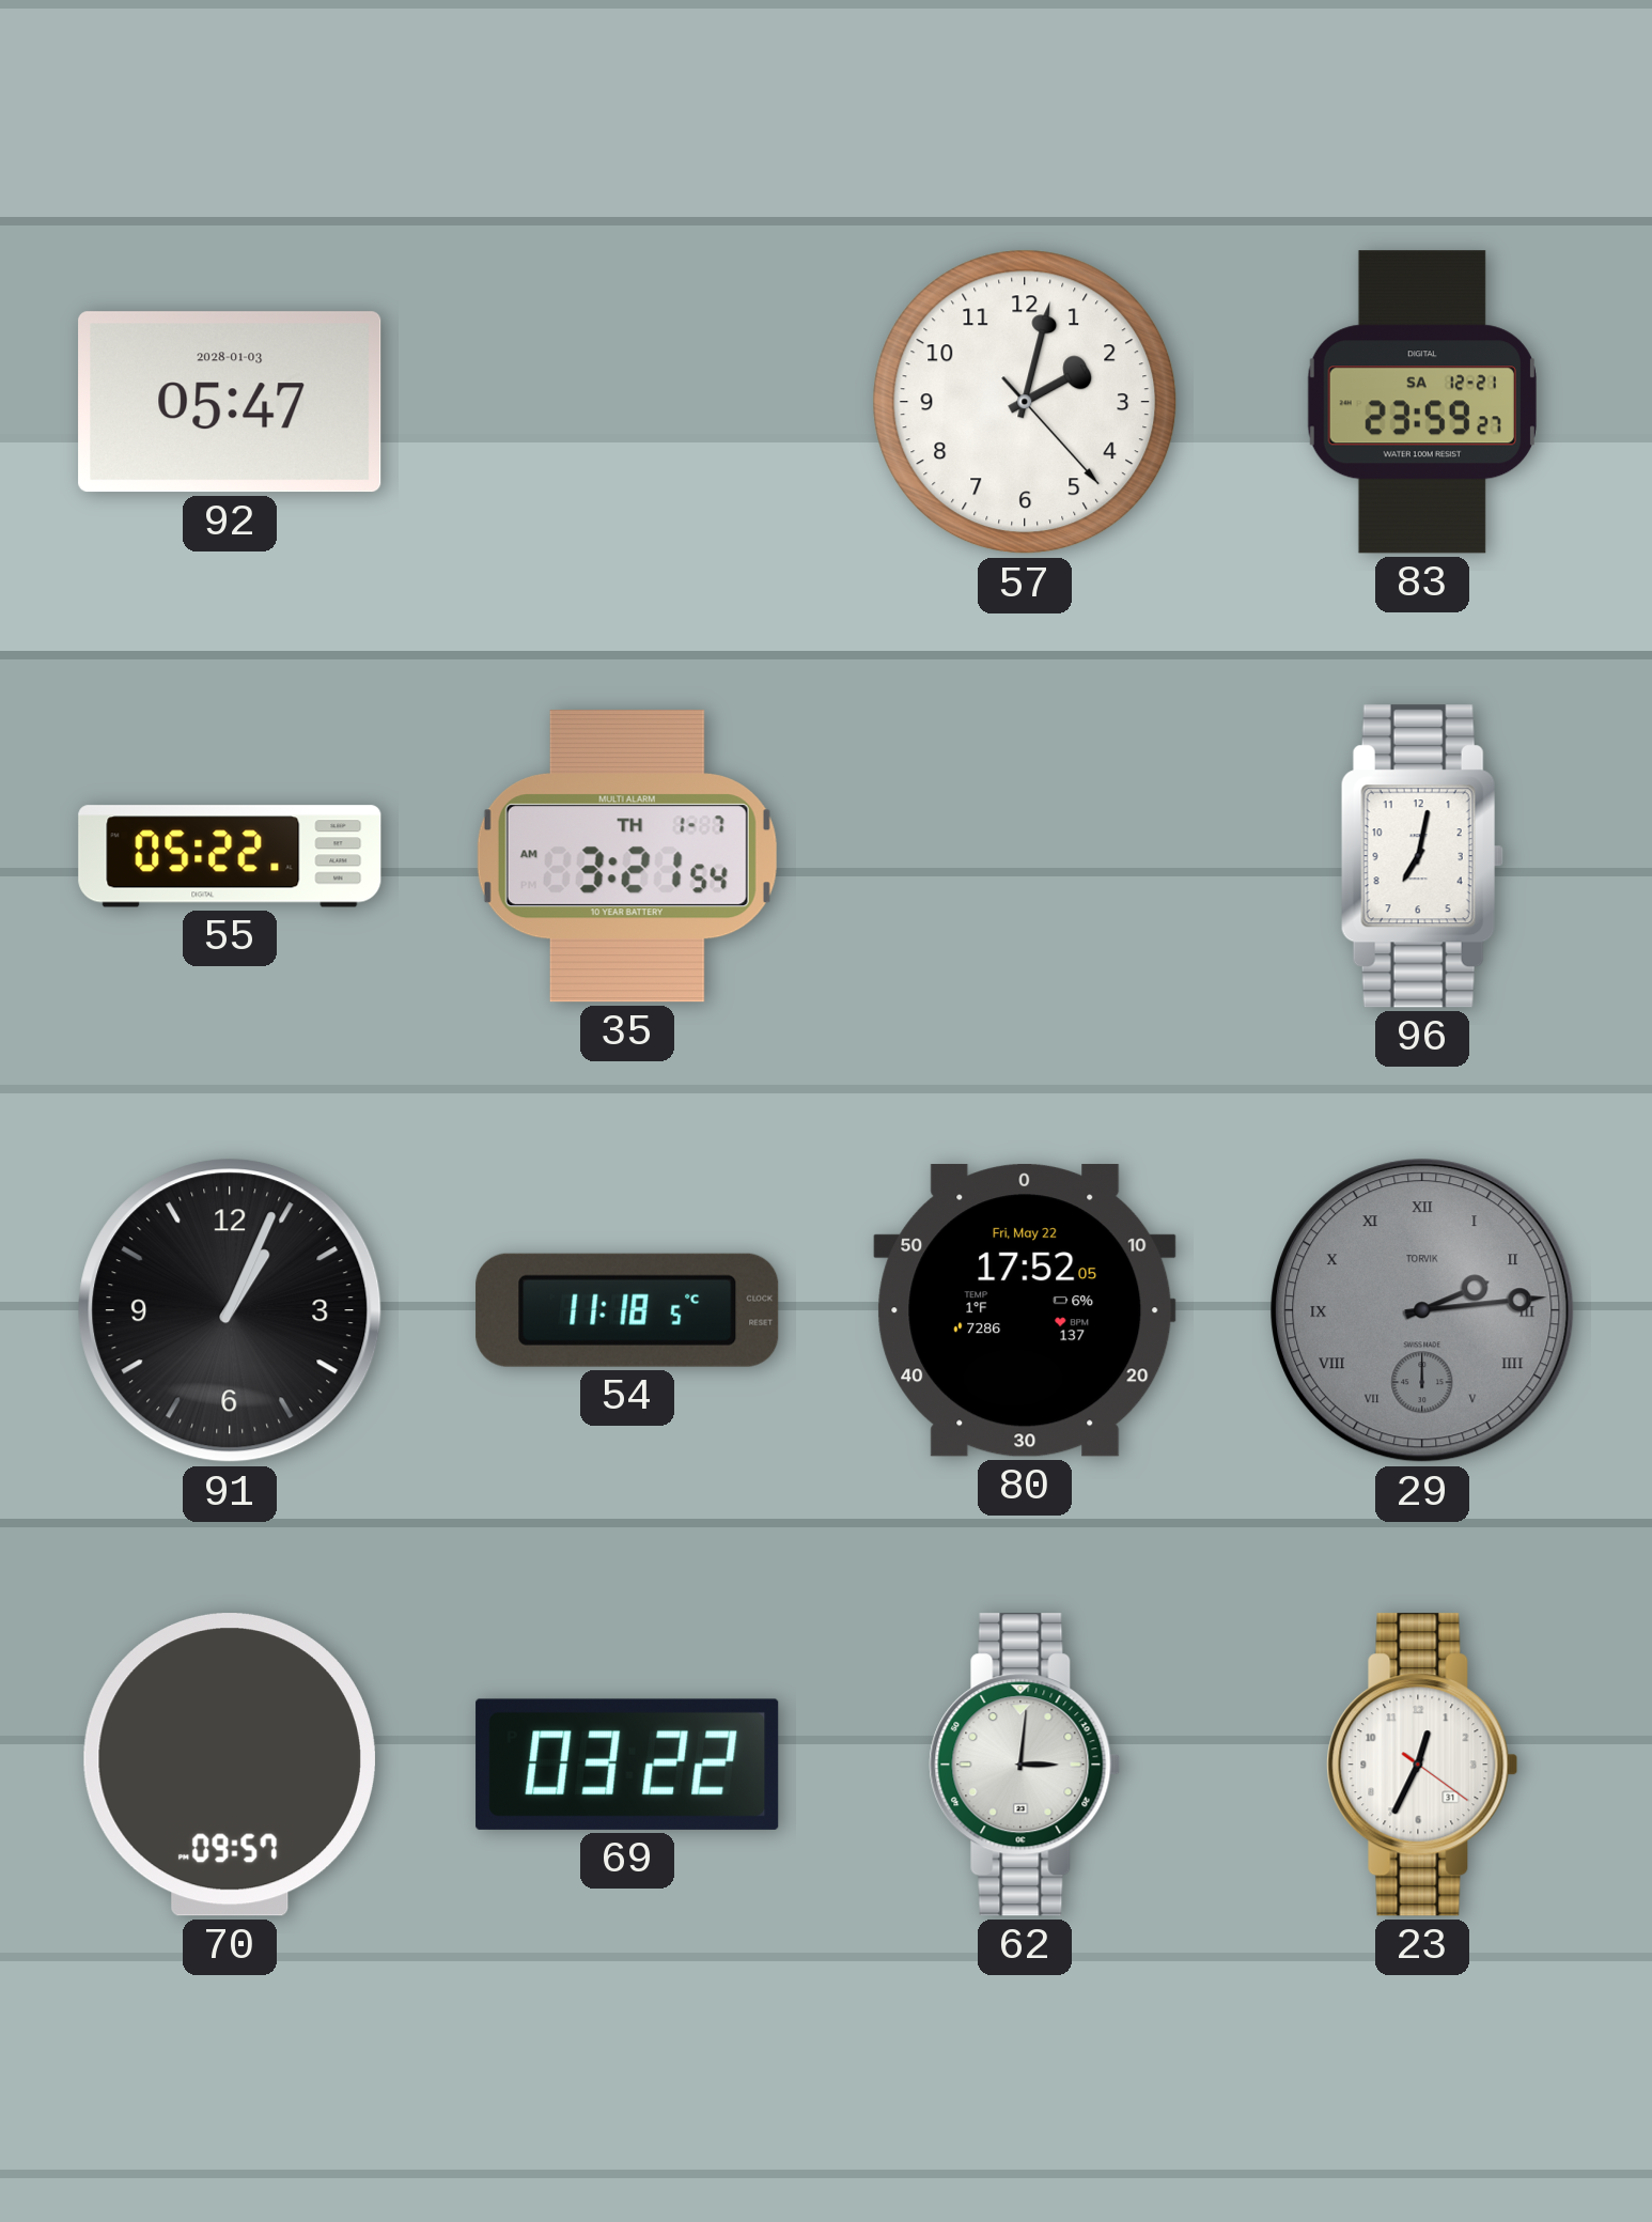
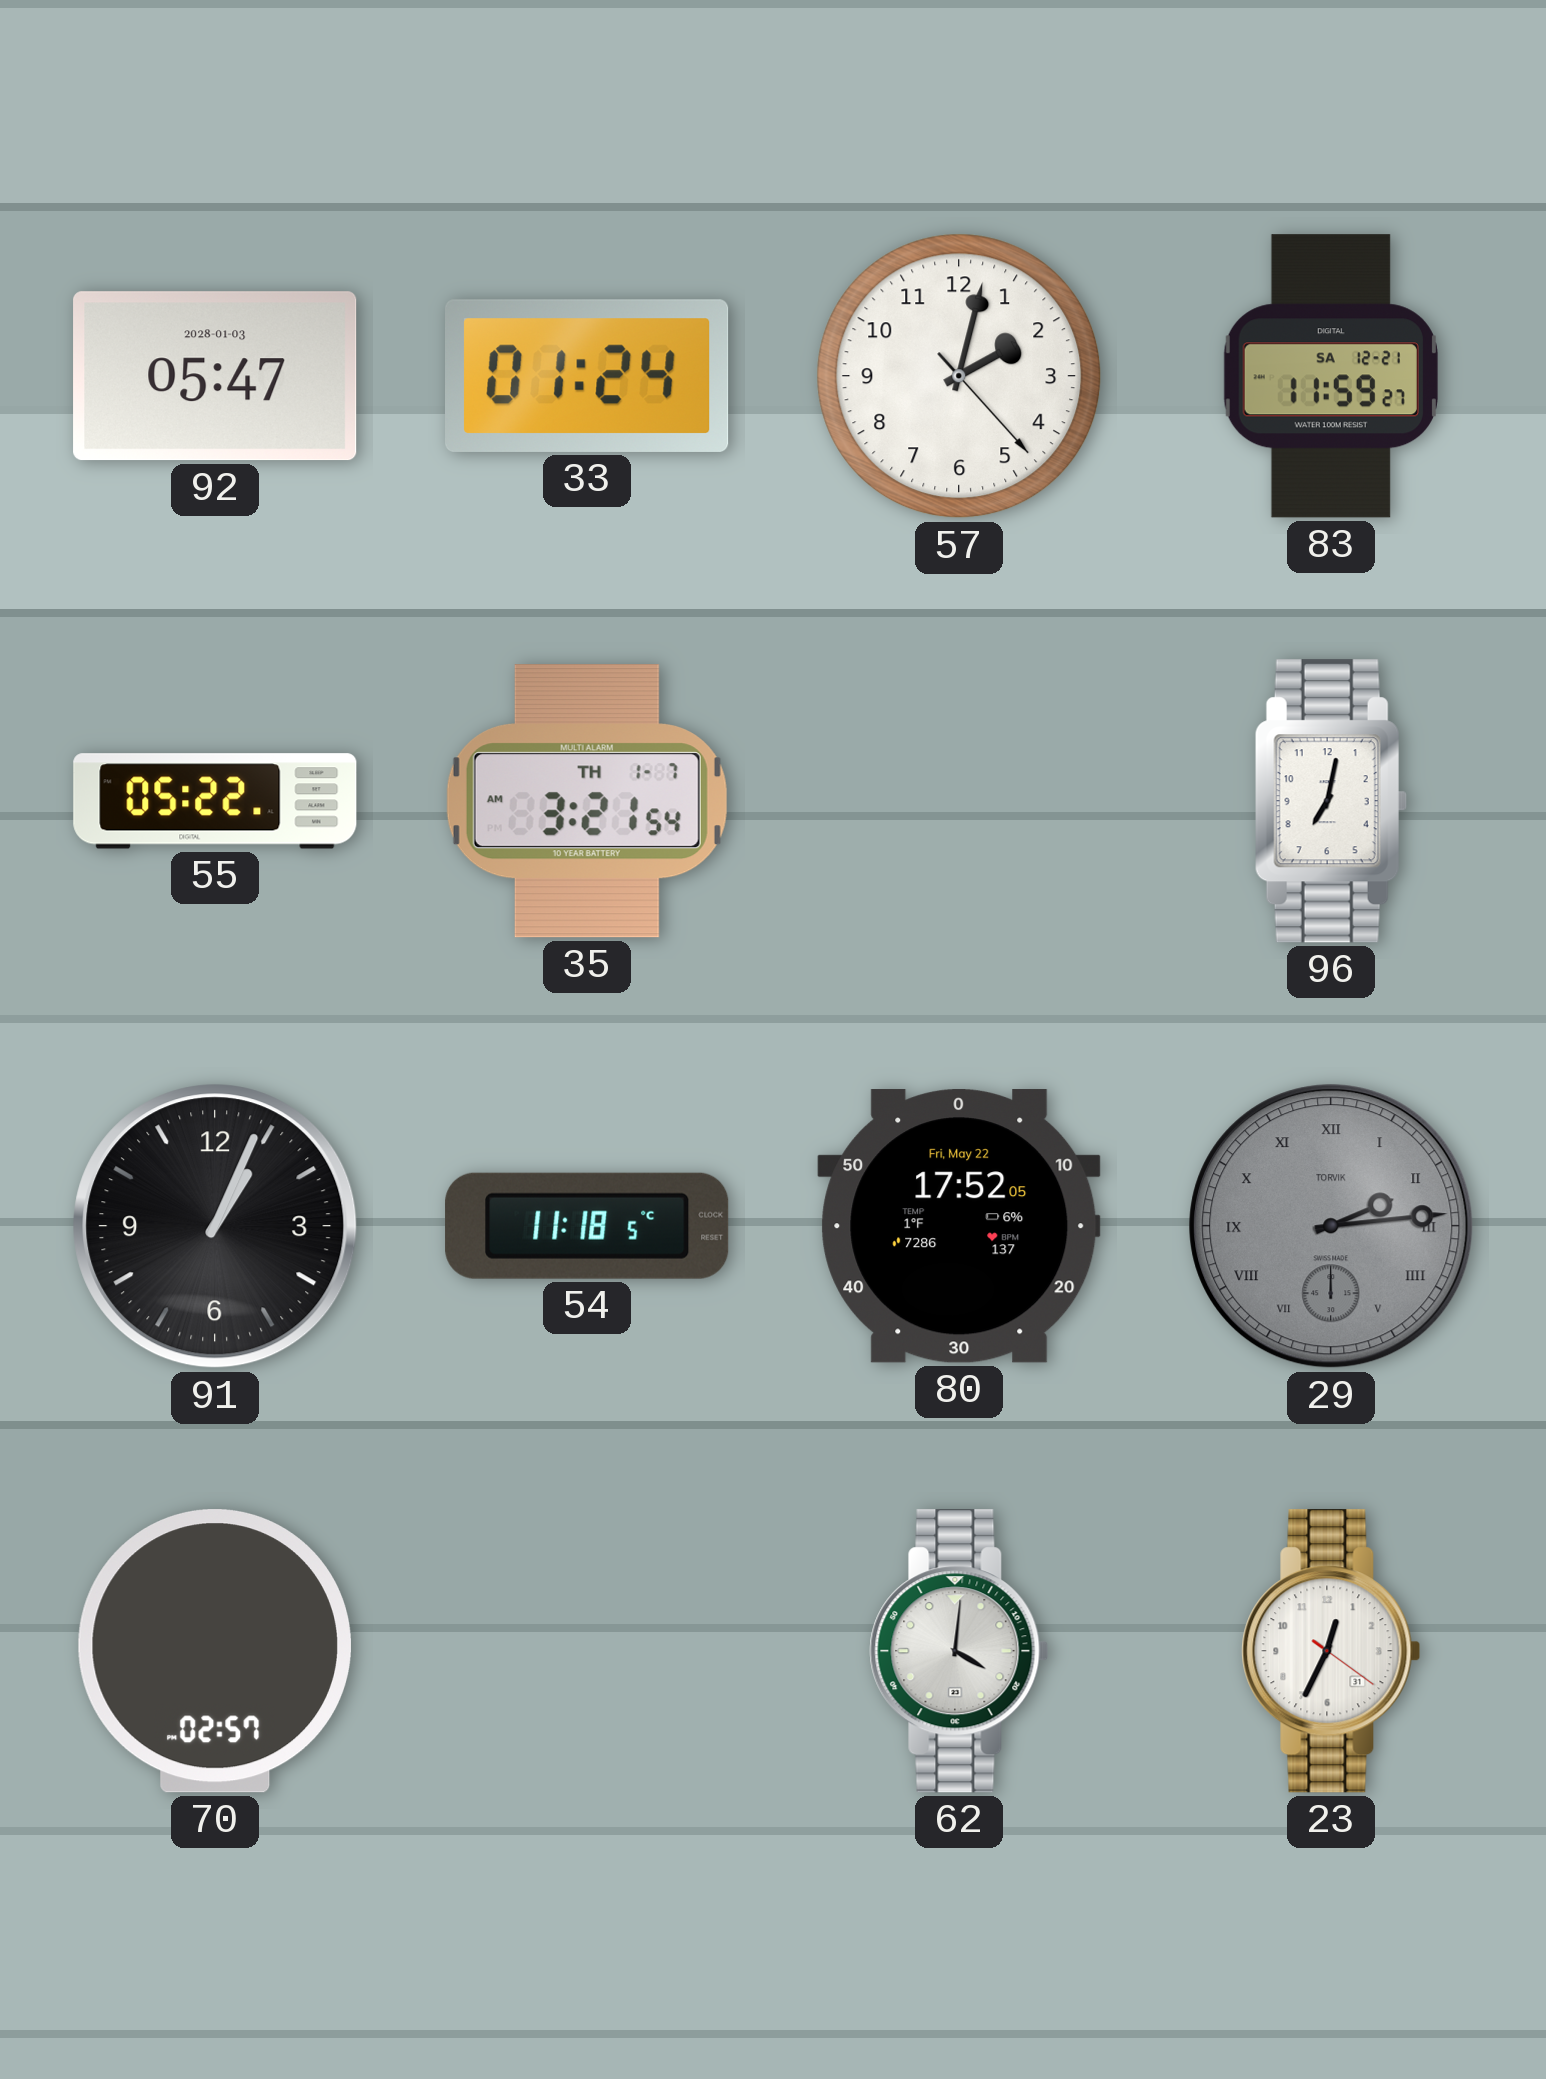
33: none -> 01:24 (588, 376)
83: 23:59 -> 11:59 (1331, 376)
70: 09:57 -> 02:57 (215, 1651)
69: 03:22 -> none (627, 1765)
62: 3:01 -> 4:01 (959, 1651)
